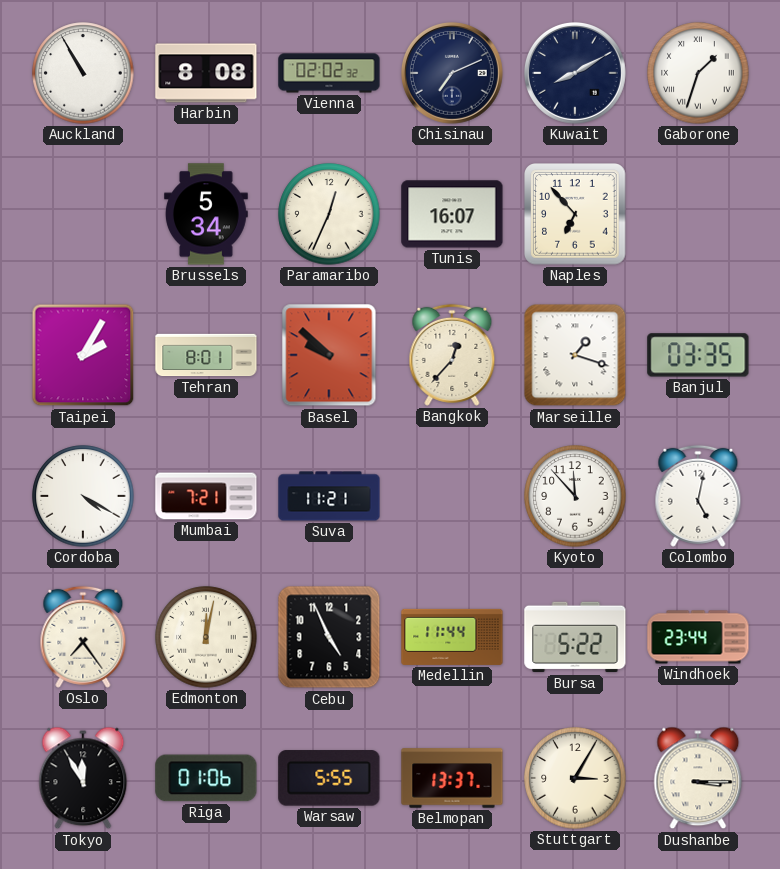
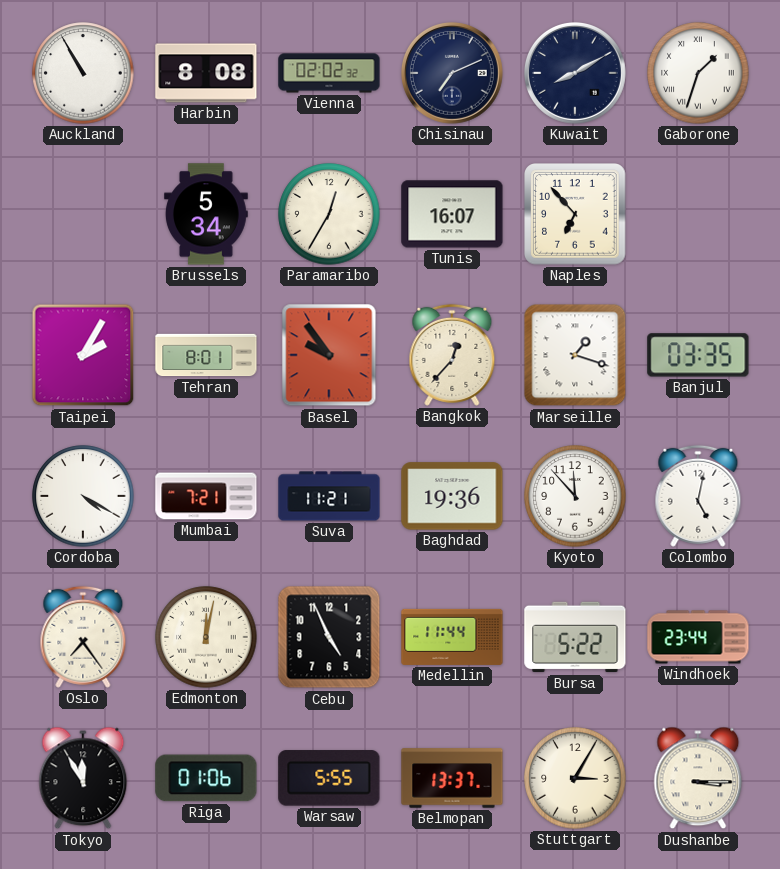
Paramaribo: 12:34 -> 12:35 (329, 214)
Basel: 9:52 -> 9:54 (329, 355)
Baghdad: none -> 19:36 (452, 496)
